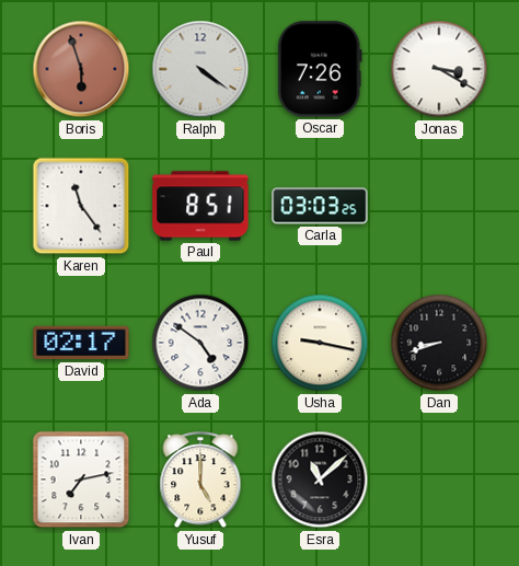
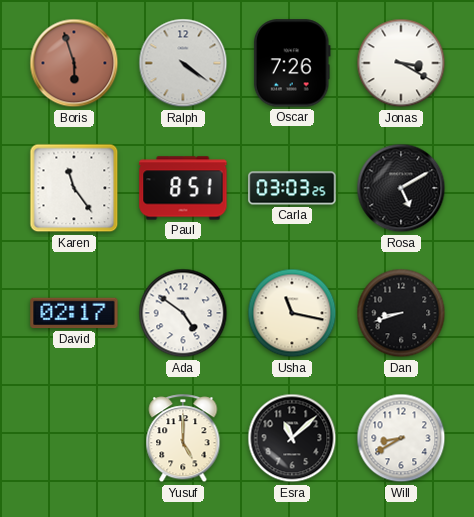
Rosa: none -> 5:10 (401, 188)
Usha: 9:17 -> 11:17 (292, 313)
Ivan: 7:13 -> none (81, 480)
Will: none -> 8:40 (401, 438)
